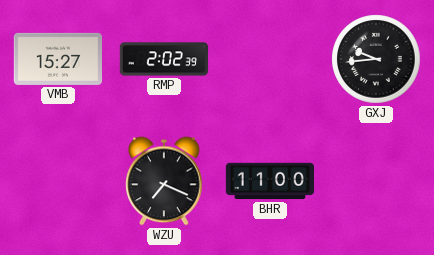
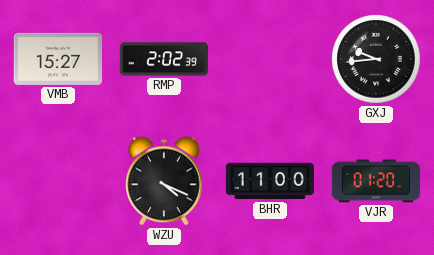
WZU: 7:19 -> 4:19 (164, 181)
VJR: none -> 01:20 (376, 181)
